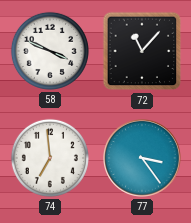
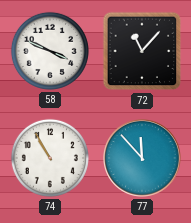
74: 6:59 -> 10:55 (50, 158)
77: 3:24 -> 11:53 (143, 159)
